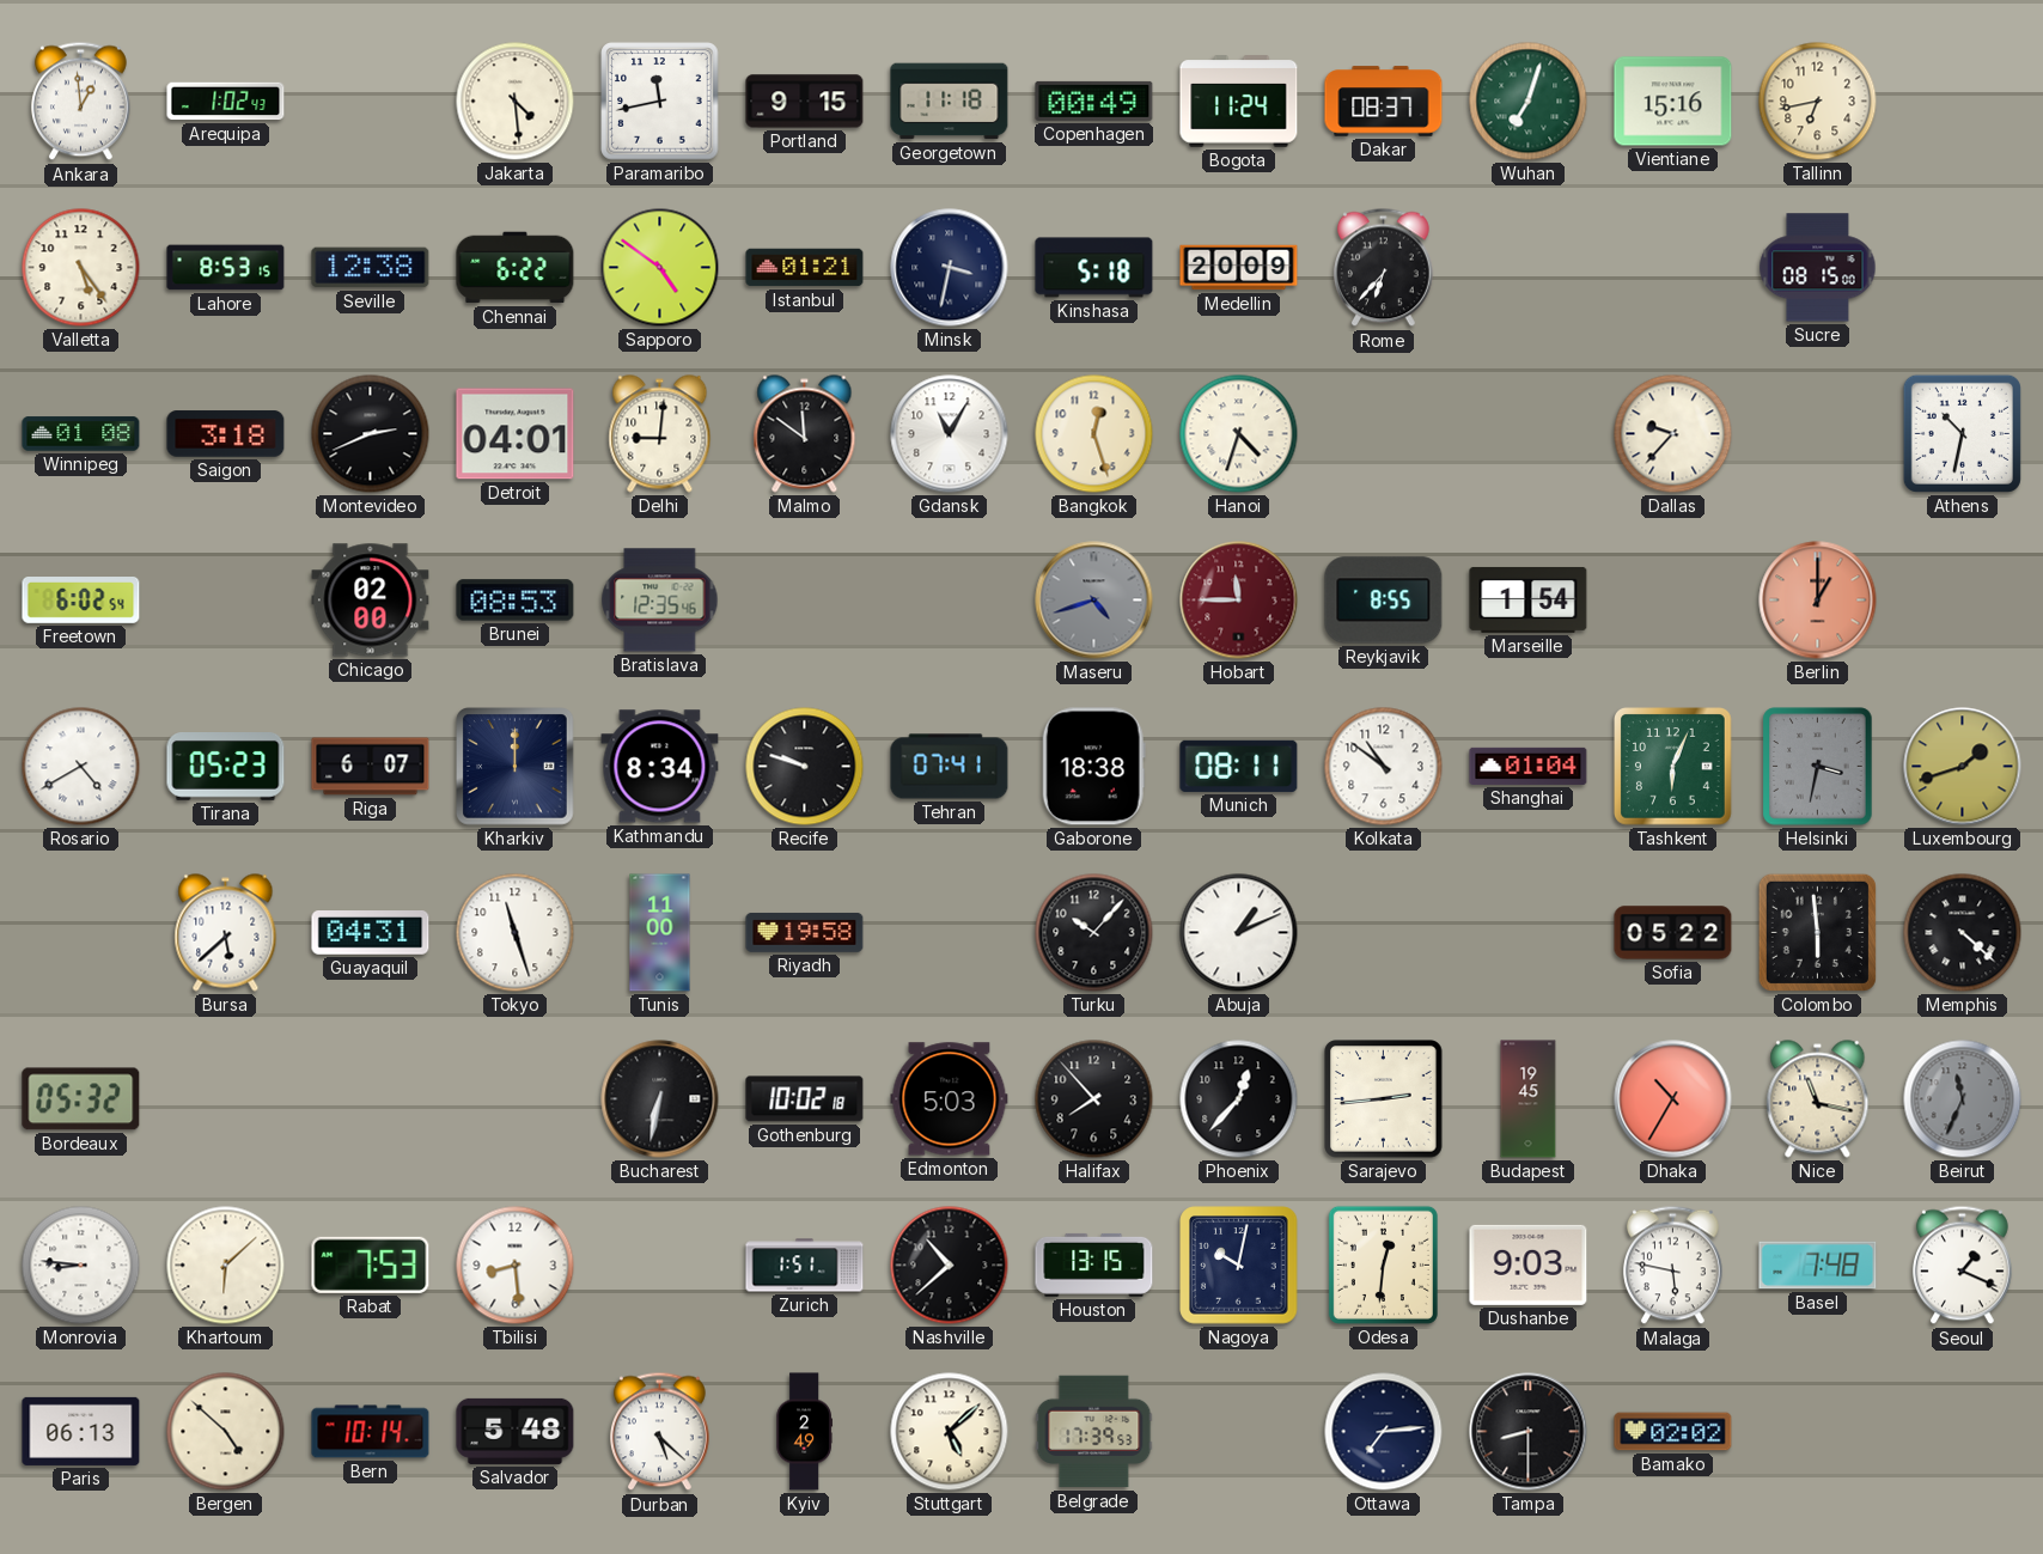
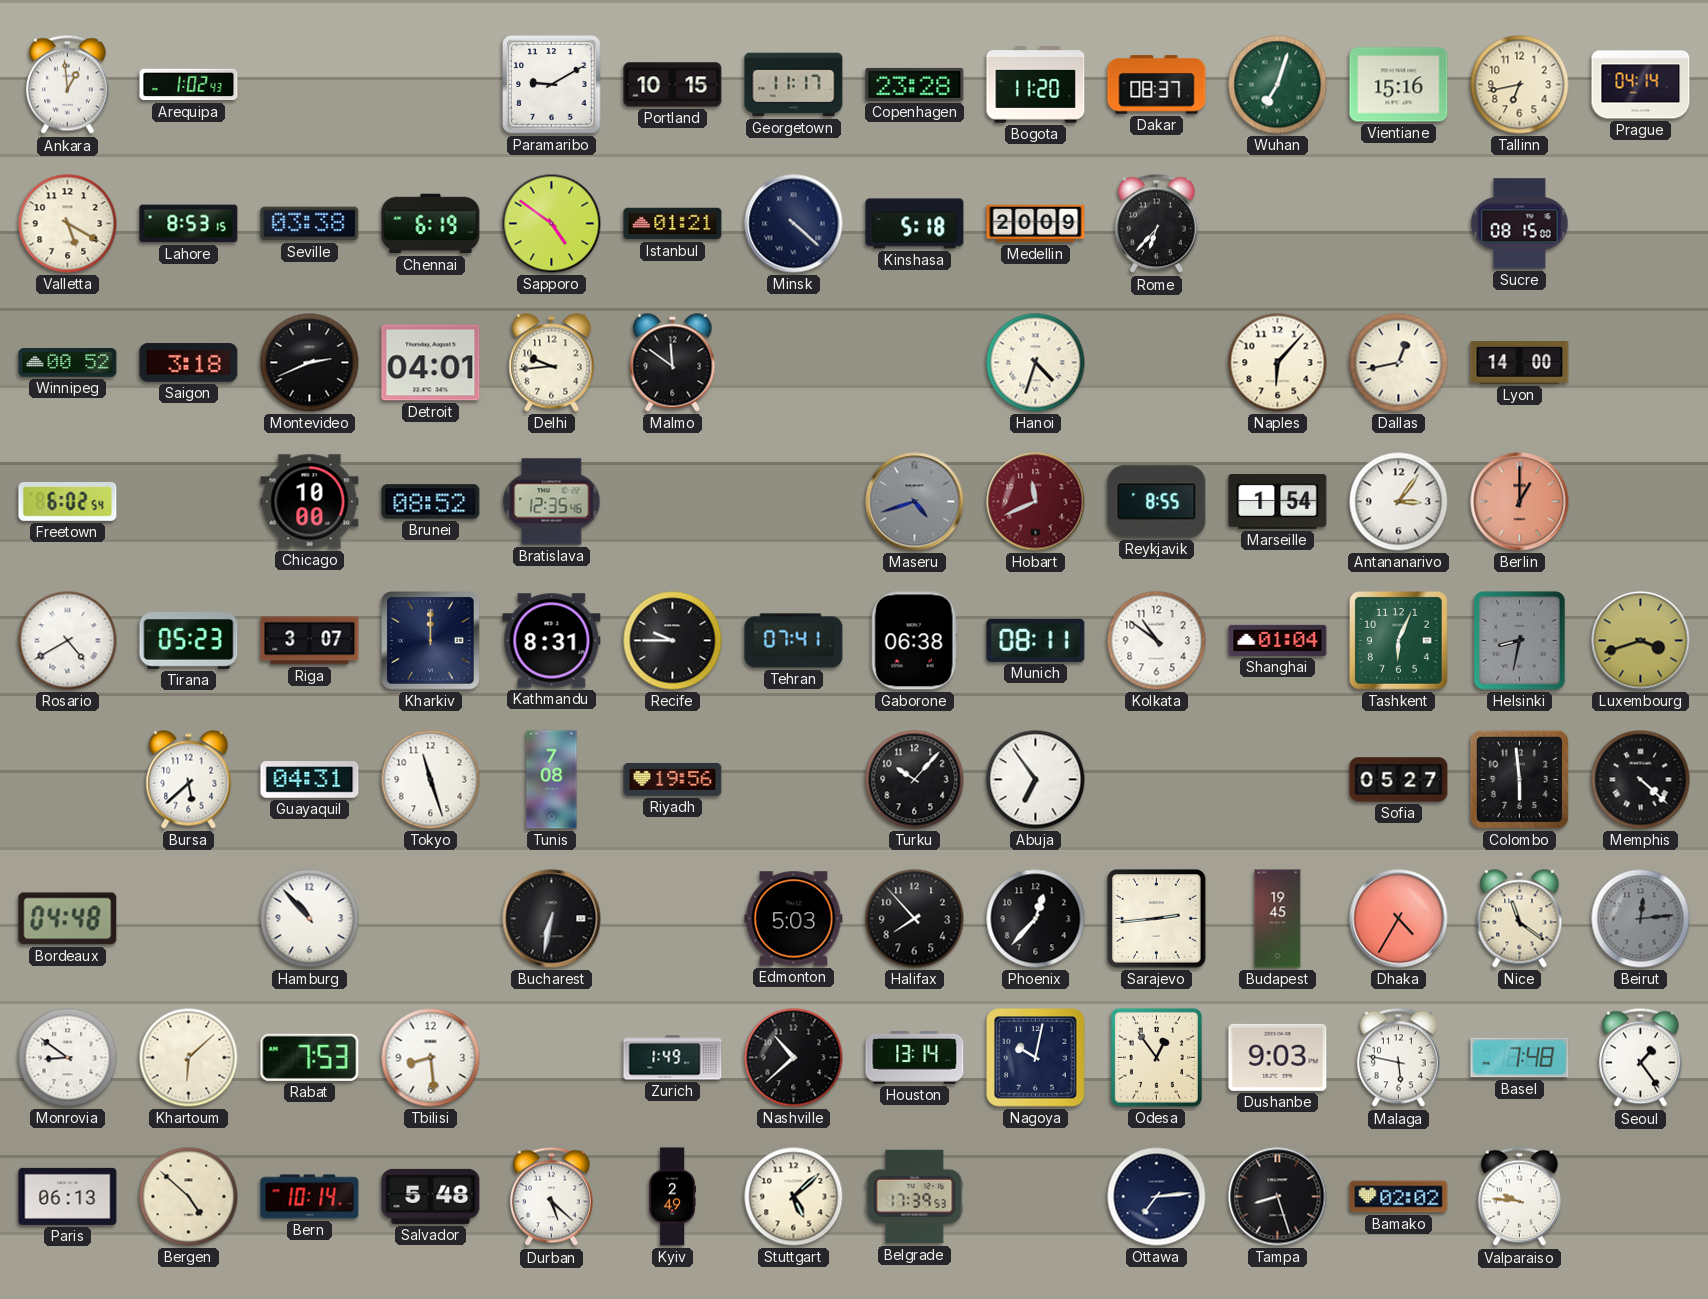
Jakarta: 4:29 -> none (516, 102)
Paramaribo: 11:43 -> 9:10 (552, 85)
Portland: 9:15 -> 10:15 (673, 85)
Georgetown: 11:18 -> 11:17 (794, 85)
Copenhagen: 00:49 -> 23:28 (915, 84)
Bogota: 11:24 -> 11:20 (1036, 85)
Prague: none -> 04:14 (1641, 85)
Valletta: 5:24 -> 5:20 (68, 224)
Seville: 12:38 -> 03:38 (310, 224)
Chennai: 6:22 -> 6:19 (431, 224)
Minsk: 3:32 -> 4:22 (794, 224)
Winnipeg: 01:08 -> 00:52 (68, 363)
Delhi: 9:01 -> 9:44 (552, 363)
Gdansk: 11:05 -> none (950, 434)
Bangkok: 12:27 -> none (1094, 434)
Naples: none -> 6:07 (1278, 363)
Dallas: 9:37 -> 12:43 (1399, 363)
Lyon: none -> 14:00 (1520, 363)
Athens: 10:32 -> none (1962, 433)
Chicago: 02:00 -> 10:00 (310, 502)
Brunei: 08:53 -> 08:52 (431, 502)
Hobart: 11:45 -> 11:41 (1036, 502)
Antananarivo: none -> 3:06 (1399, 502)
Riga: 6:07 -> 3:07 (310, 641)
Kathmandu: 8:34 -> 8:31 (552, 641)
Recife: 9:48 -> 9:45 (673, 641)
Gaborone: 18:38 -> 06:38 (914, 641)
Helsinki: 3:32 -> 8:32 (1520, 641)
Luxembourg: 1:42 -> 3:42 (1641, 641)
Tunis: 11:00 -> 7:08 (552, 780)
Riyadh: 19:58 -> 19:56 (673, 779)
Abuja: 1:11 -> 6:54 (1036, 780)
Sofia: 05:22 -> 05:27 (1399, 780)
Bordeaux: 05:32 -> 04:48 (68, 919)
Hamburg: none -> 10:53 (310, 919)
Gothenburg: 10:02 -> none (805, 1099)
Dhaka: 10:35 -> 4:35 (1399, 919)
Nice: 11:17 -> 11:21 (1520, 919)
Beirut: 11:34 -> 12:14 (1641, 919)
Monrovia: 8:46 -> 8:51 (68, 1058)
Zurich: 1:51 -> 1:49 (673, 1058)
Houston: 13:15 -> 13:14 (915, 1057)
Odesa: 12:31 -> 12:54 (1156, 1057)
Seoul: 1:19 -> 1:24 (1640, 1058)
Tampa: 8:30 -> 8:27 (1278, 1197)
Valparaiso: none -> 9:46 (1519, 1197)
